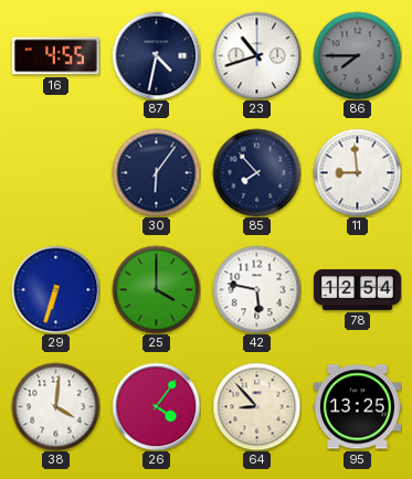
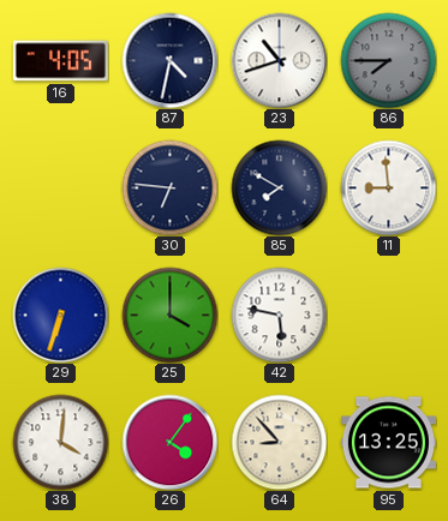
16: 4:55 -> 4:05 (60, 61)
30: 6:06 -> 6:46 (169, 187)
85: 7:53 -> 7:50 (279, 187)
78: 12:54 -> none (357, 289)
